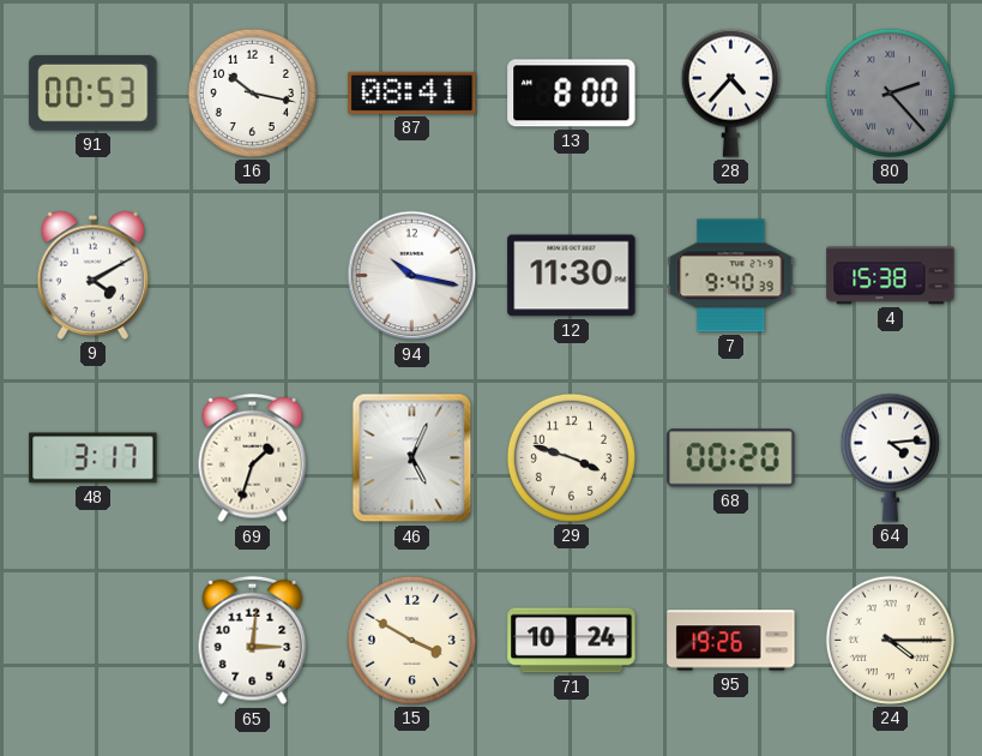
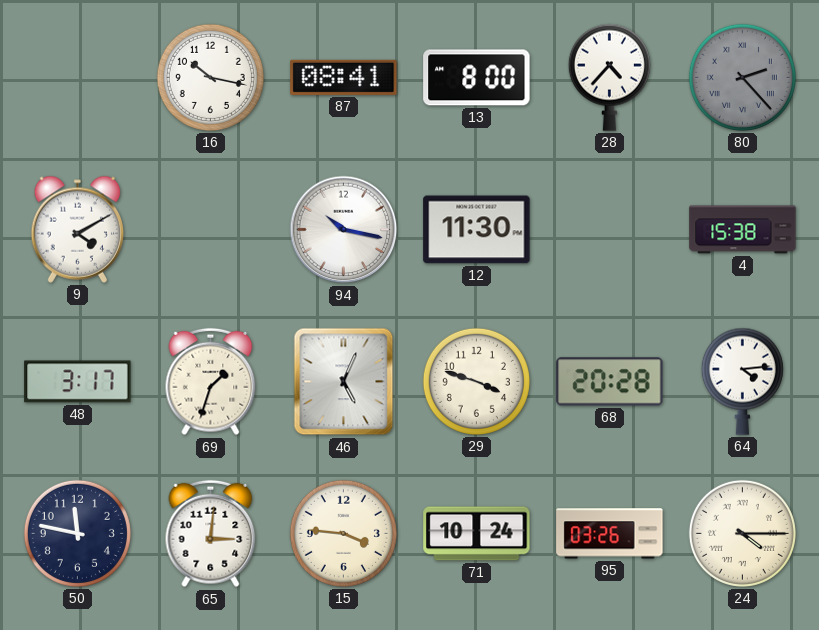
91: 00:53 -> none (94, 92)
7: 9:40 -> none (731, 276)
68: 00:20 -> 20:28 (610, 382)
50: none -> 11:47 (77, 533)
15: 3:50 -> 3:46 (343, 533)
95: 19:26 -> 03:26 (610, 534)
